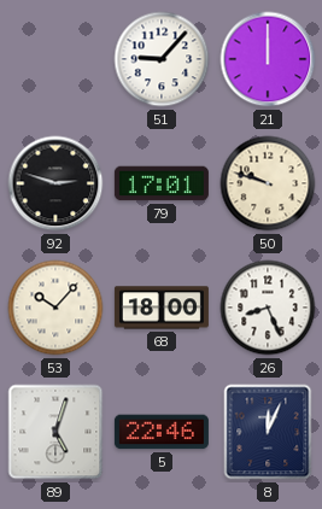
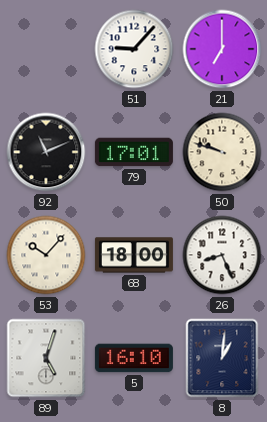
21: 12:00 -> 7:00 (222, 49)
92: 2:48 -> 11:11 (46, 152)
5: 22:46 -> 16:10 (134, 358)
8: 12:04 -> 1:01 (222, 358)
